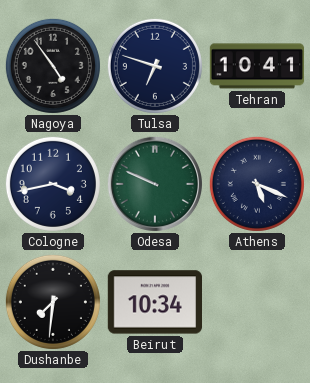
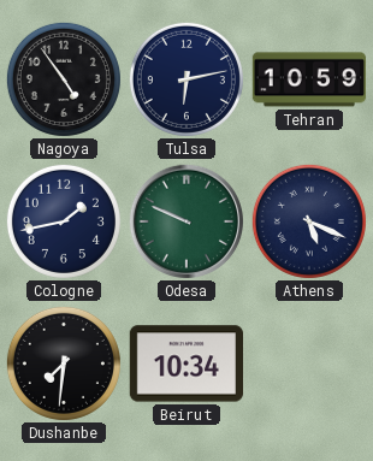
Tulsa: 6:48 -> 6:13 (186, 79)
Tehran: 10:41 -> 10:59 (308, 79)
Cologne: 3:43 -> 1:43 (64, 221)
